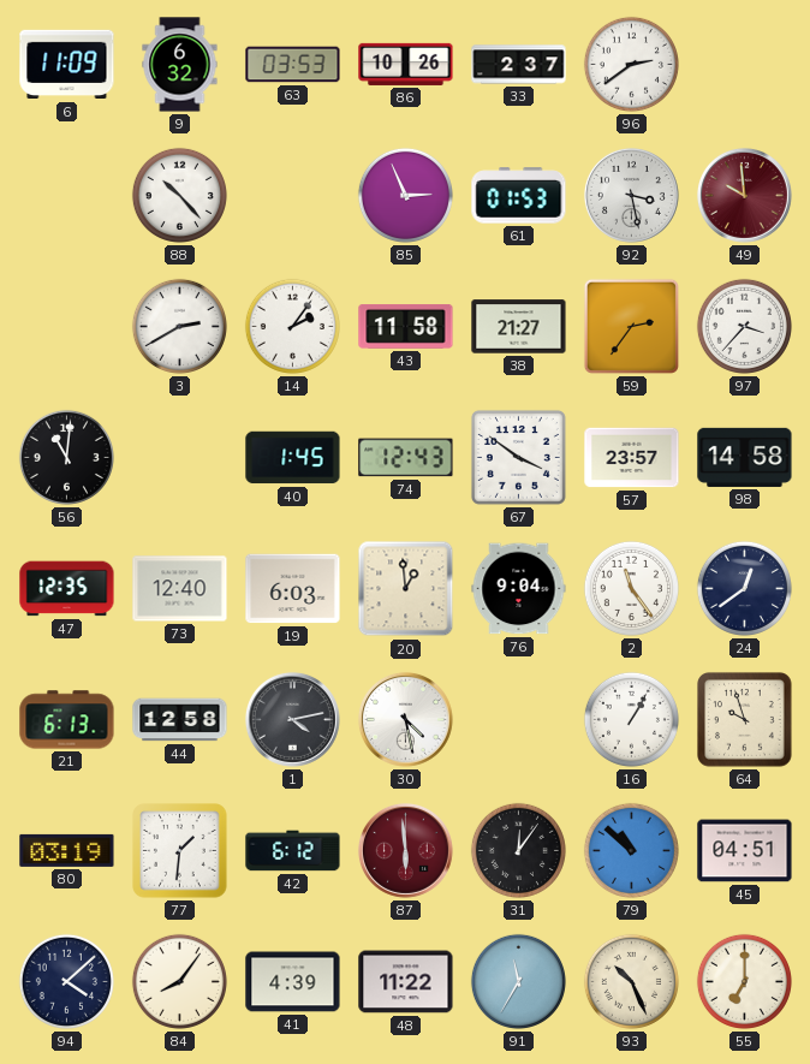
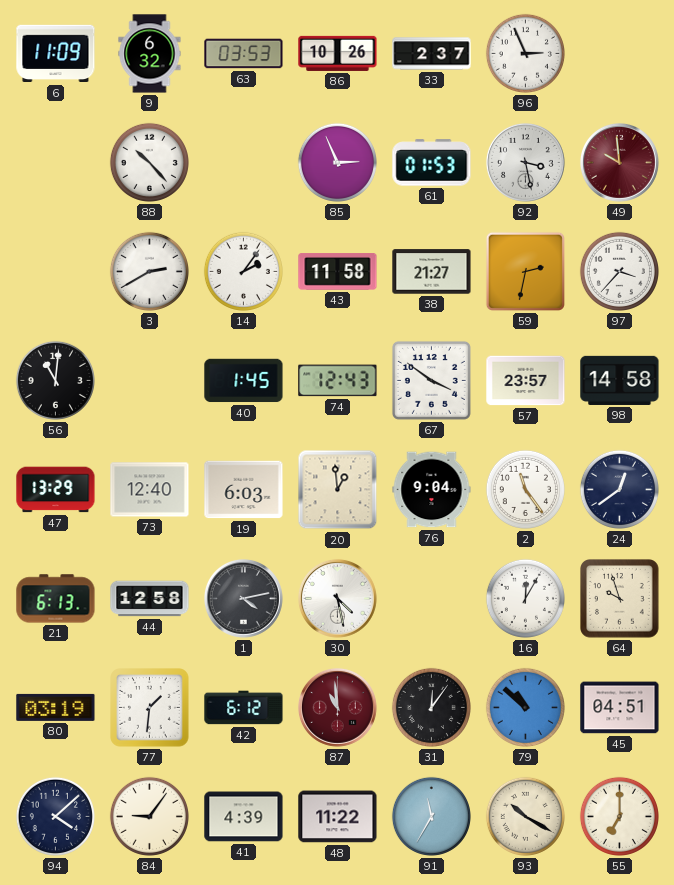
96: 2:39 -> 2:56 (525, 53)
59: 2:36 -> 2:32 (525, 271)
47: 12:35 -> 13:29 (56, 490)
16: 1:05 -> 12:05 (525, 598)
87: 5:59 -> 10:59 (337, 707)
84: 8:06 -> 9:06 (149, 816)
93: 10:26 -> 10:20 (525, 816)
